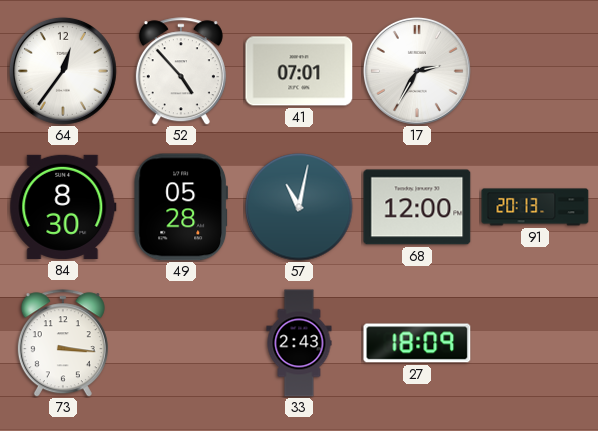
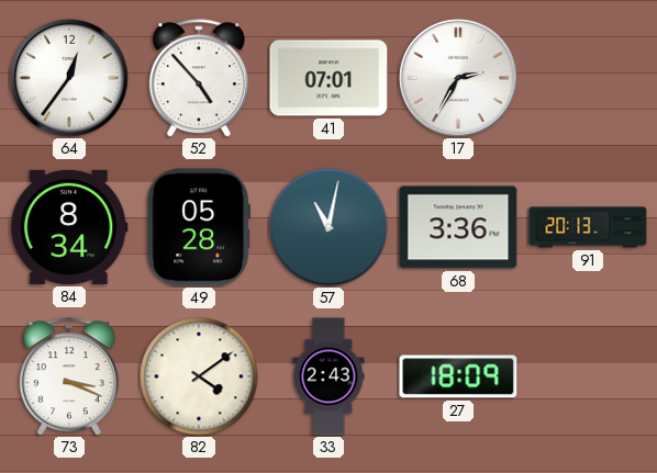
84: 8:30 -> 8:34 (69, 227)
68: 12:00 -> 3:36 (458, 227)
73: 3:16 -> 3:19 (69, 376)
82: none -> 4:09 (199, 376)
